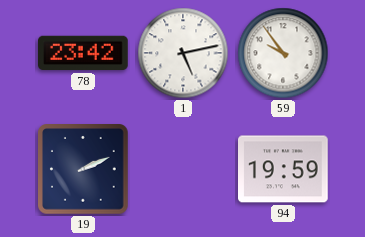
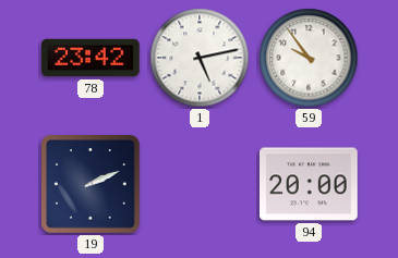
94: 19:59 -> 20:00 (310, 184)
